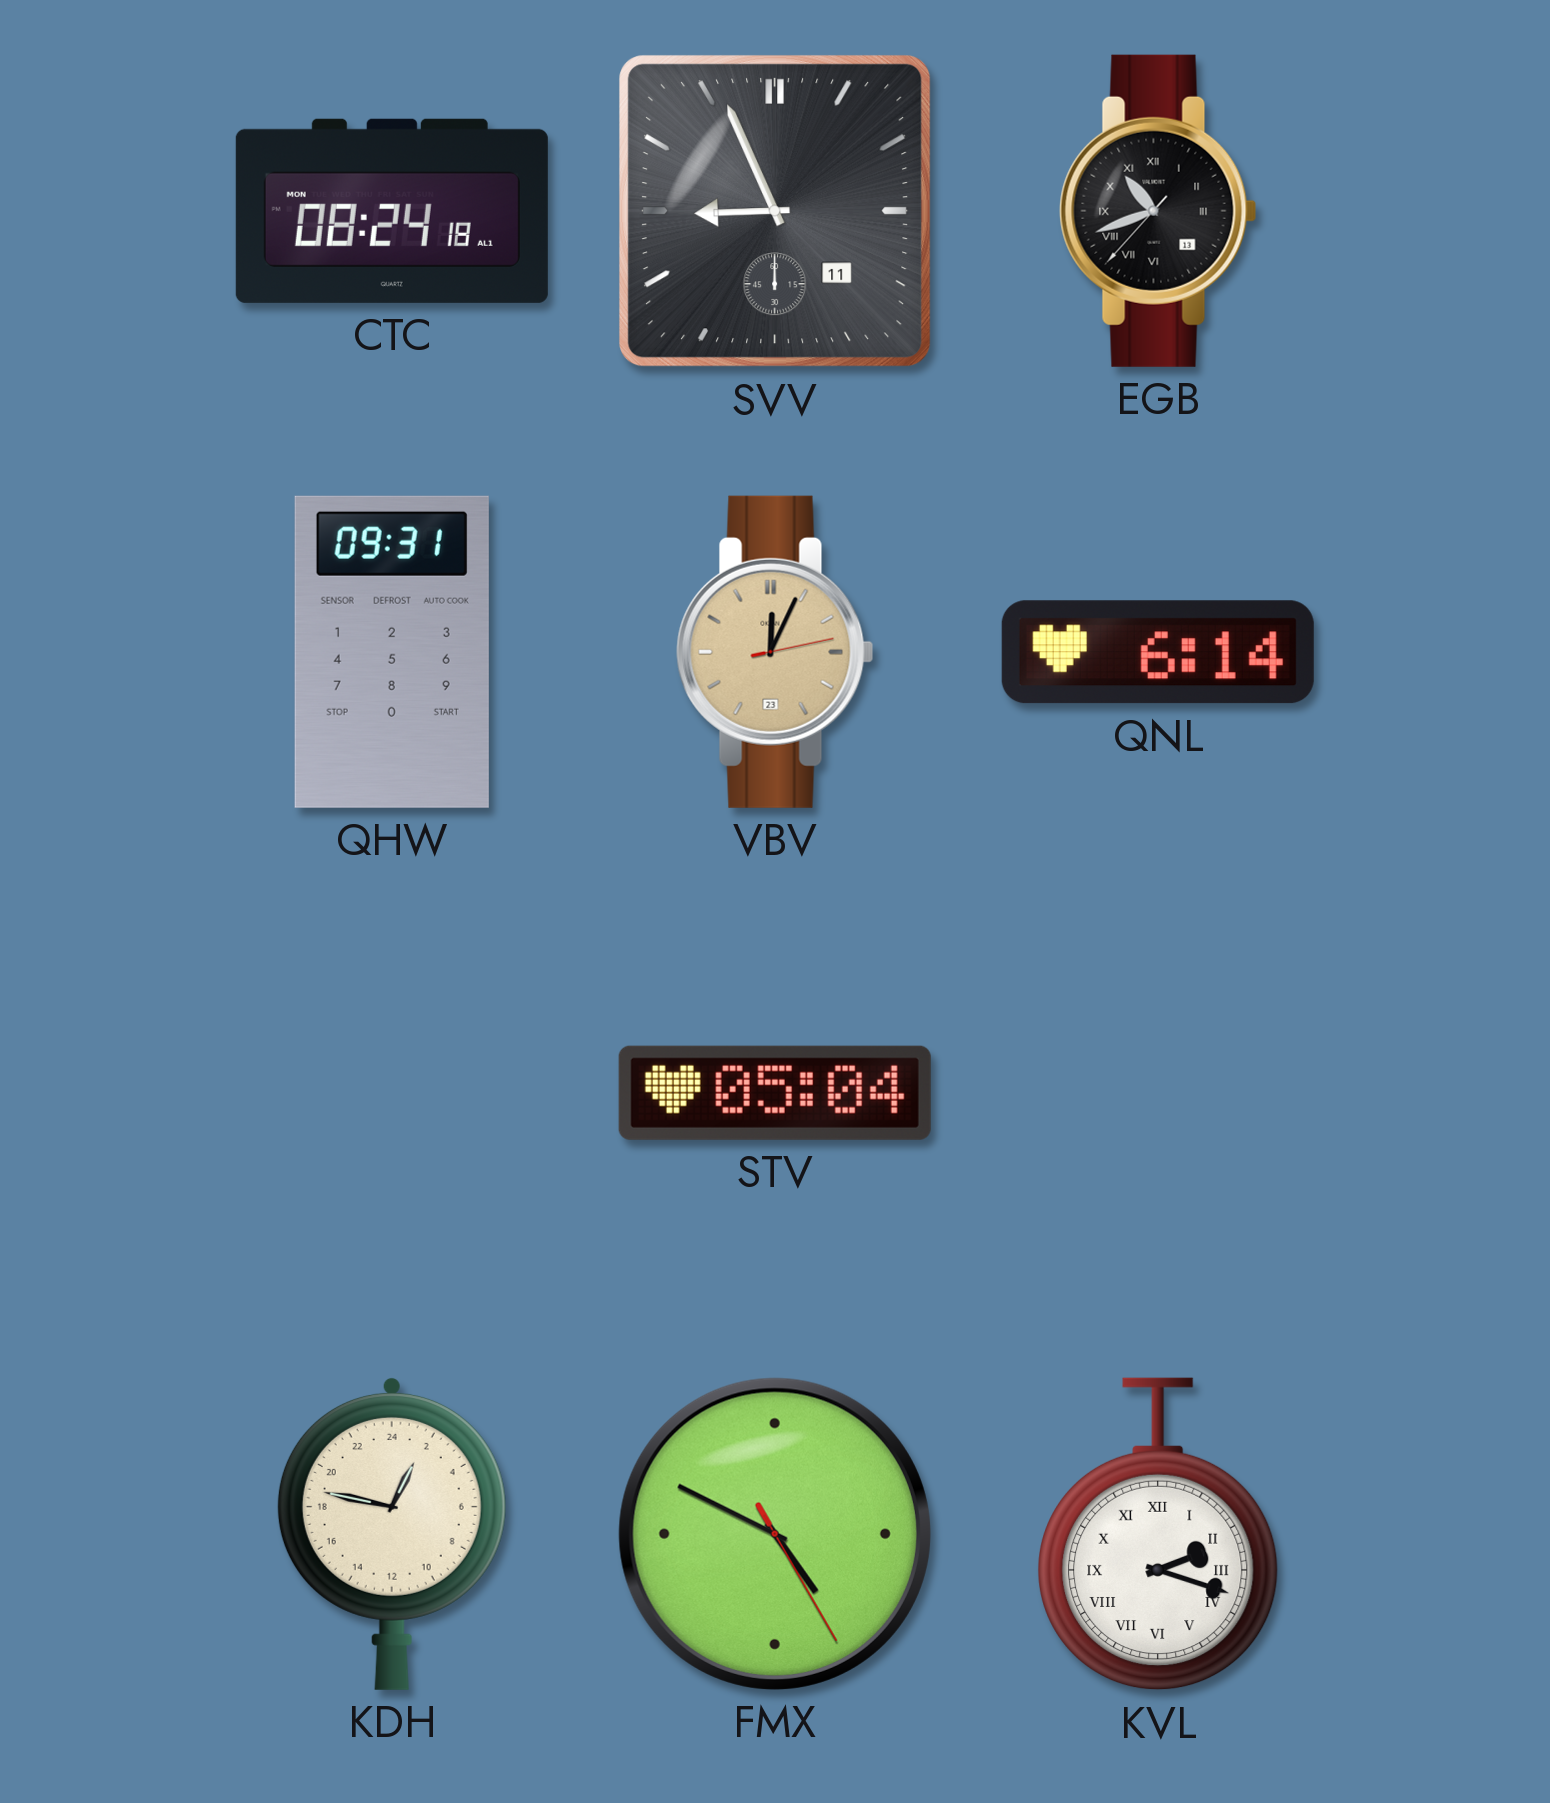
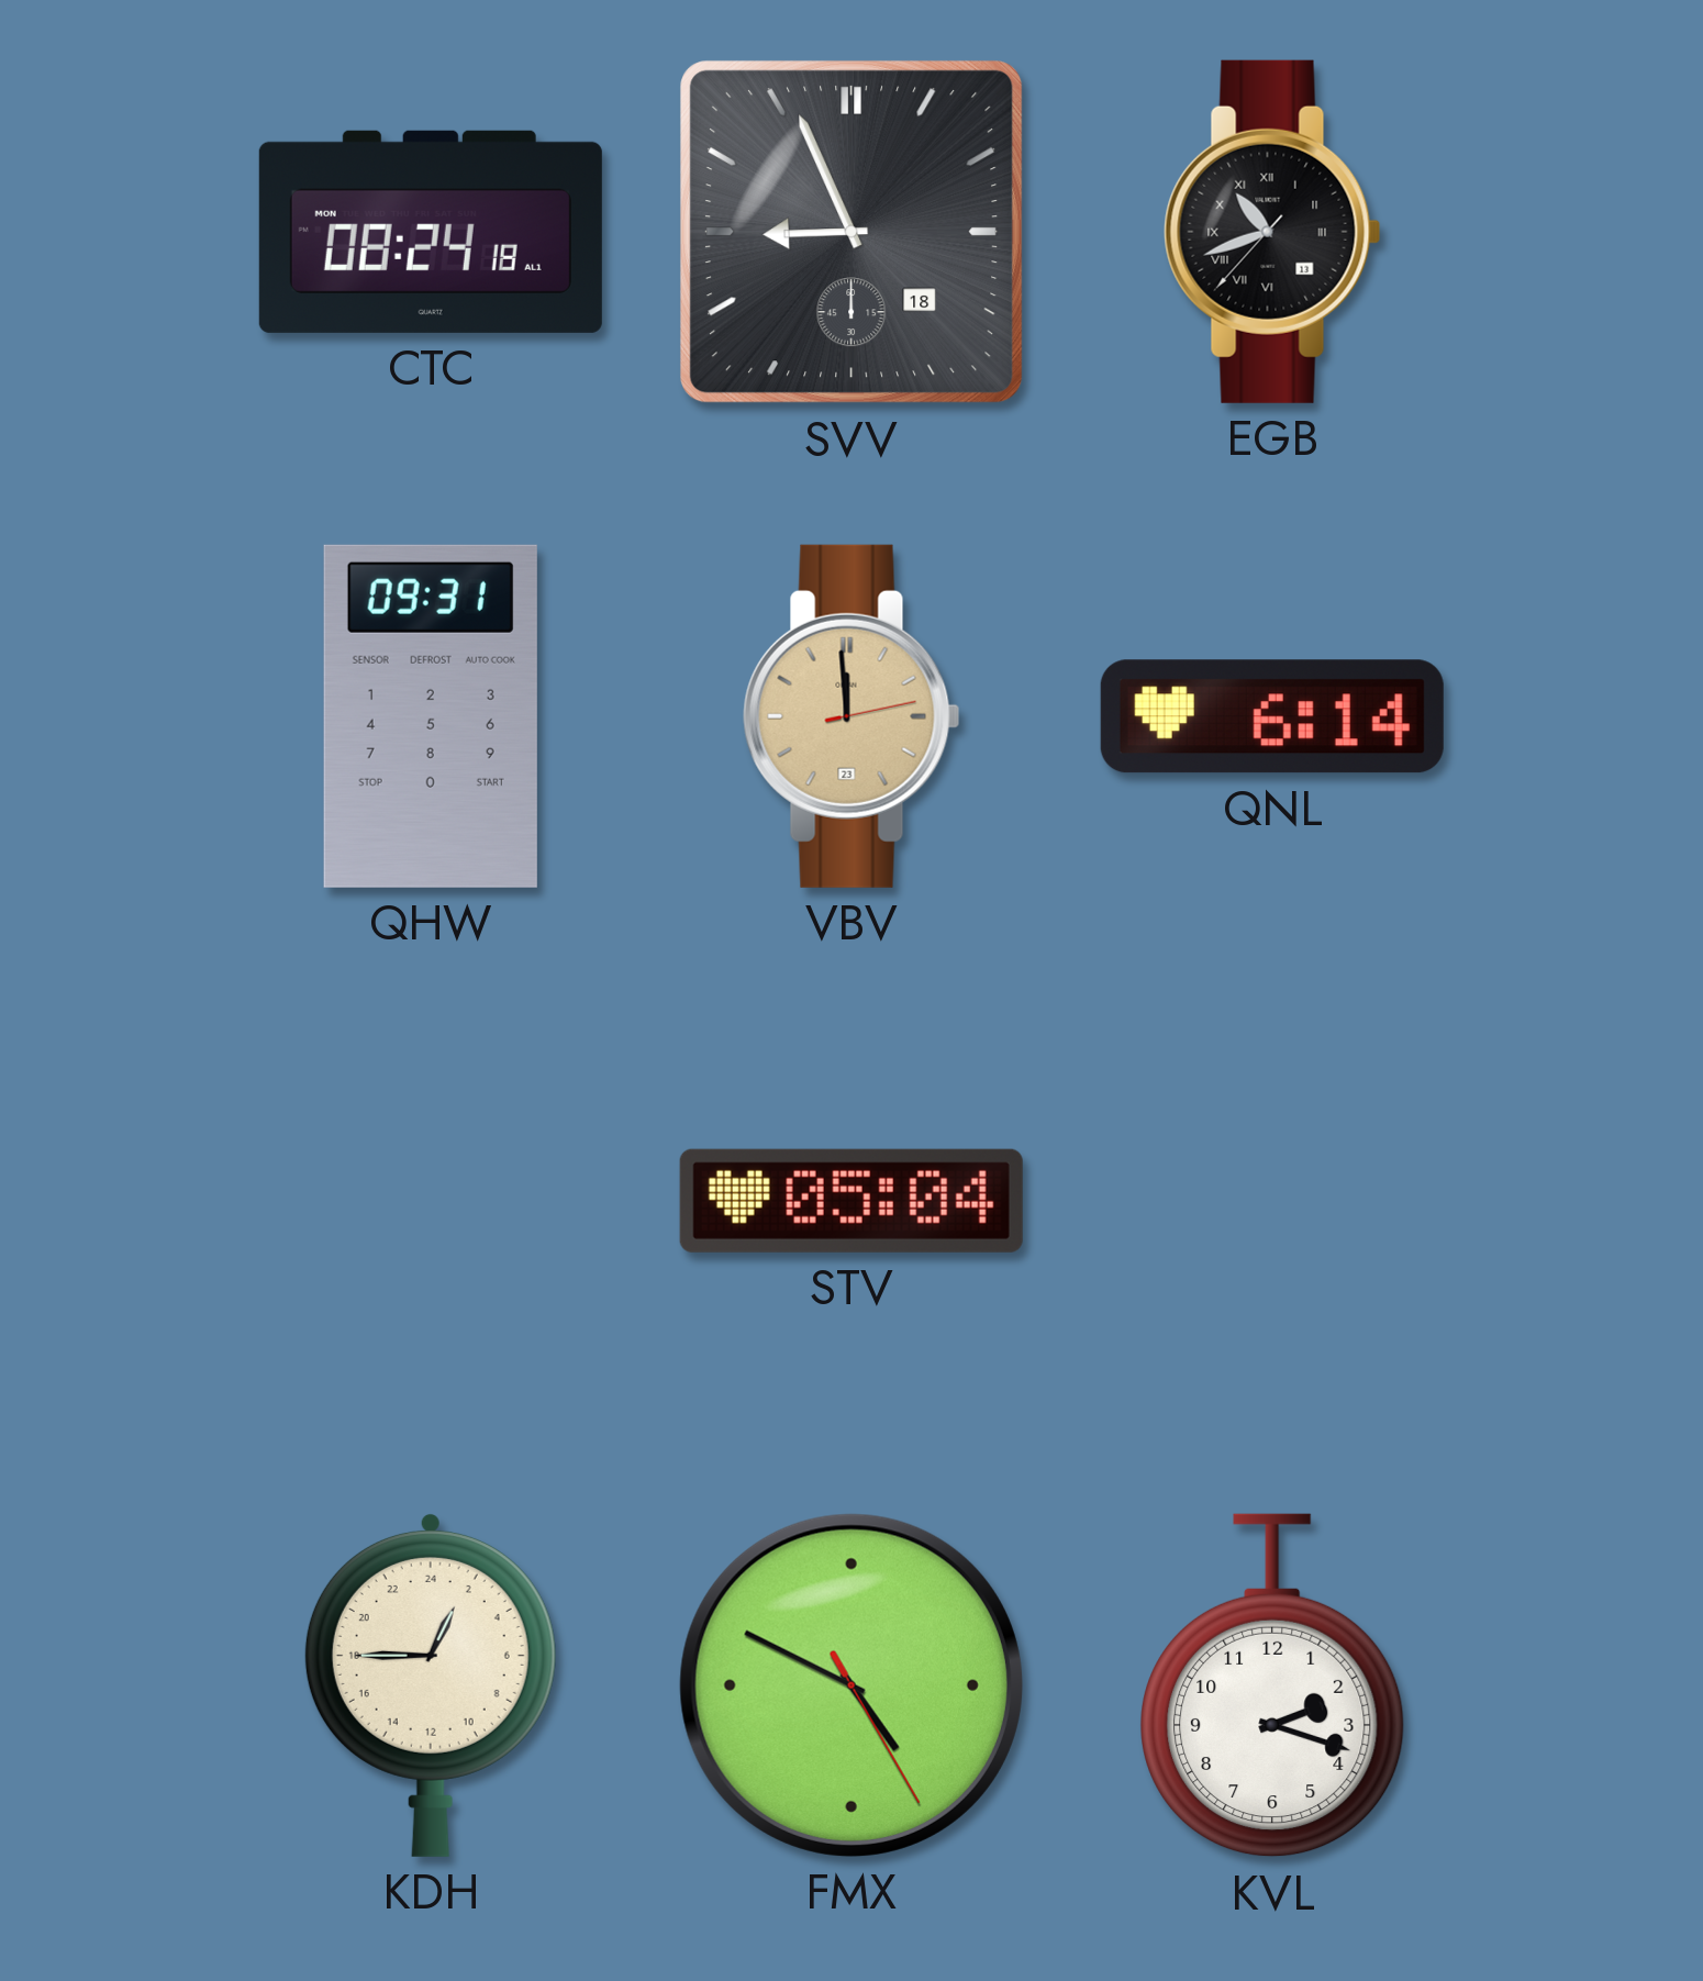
SVV date: 11 -> 18 (853, 233)
VBV: 12:04 -> 11:59 (851, 716)
KDH: 1:47 -> 1:45 (431, 1684)
KVL numerals: Roman -> Arabic (1273, 1685)
